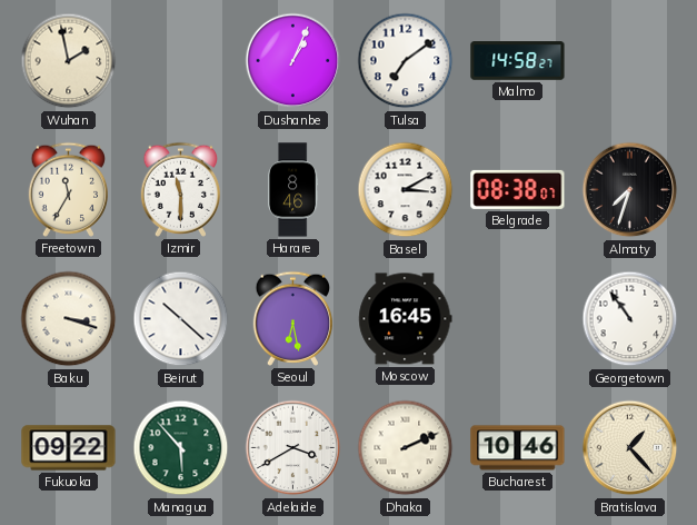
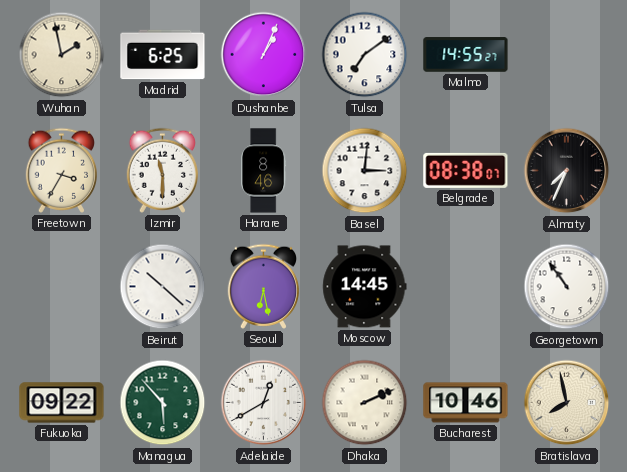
Madrid: none -> 6:25 (163, 55)
Malmo: 14:58 -> 14:55 (466, 55)
Freetown: 11:35 -> 3:35 (61, 170)
Basel: 3:10 -> 3:01 (365, 171)
Almaty: 7:33 -> 7:34 (567, 171)
Baku: 3:18 -> none (69, 319)
Moscow: 16:45 -> 14:45 (365, 287)
Adelaide: 3:40 -> 12:40 (264, 403)
Bratislava: 1:23 -> 7:58 (567, 403)
